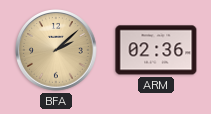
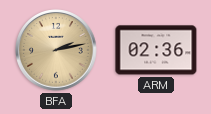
BFA: 2:08 -> 2:13 (56, 50)
